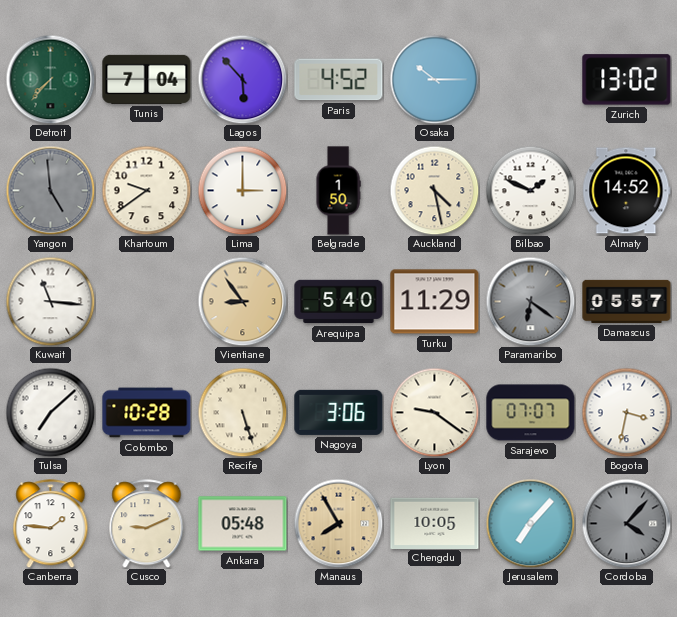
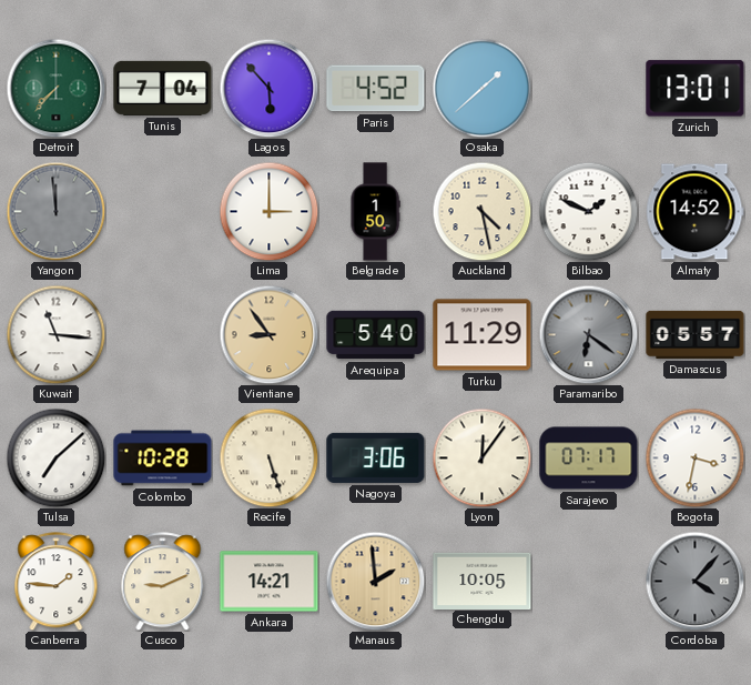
Osaka: 10:15 -> 1:38 (481, 88)
Zurich: 13:02 -> 13:01 (696, 89)
Yangon: 4:59 -> 11:59 (55, 211)
Khartoum: 9:39 -> none (146, 190)
Lyon: 9:21 -> 12:06 (481, 457)
Sarajevo: 07:07 -> 07:17 (589, 459)
Ankara: 05:48 -> 14:21 (270, 582)
Manaus: 7:55 -> 1:59 (375, 581)
Jerusalem: 7:07 -> none (530, 523)
